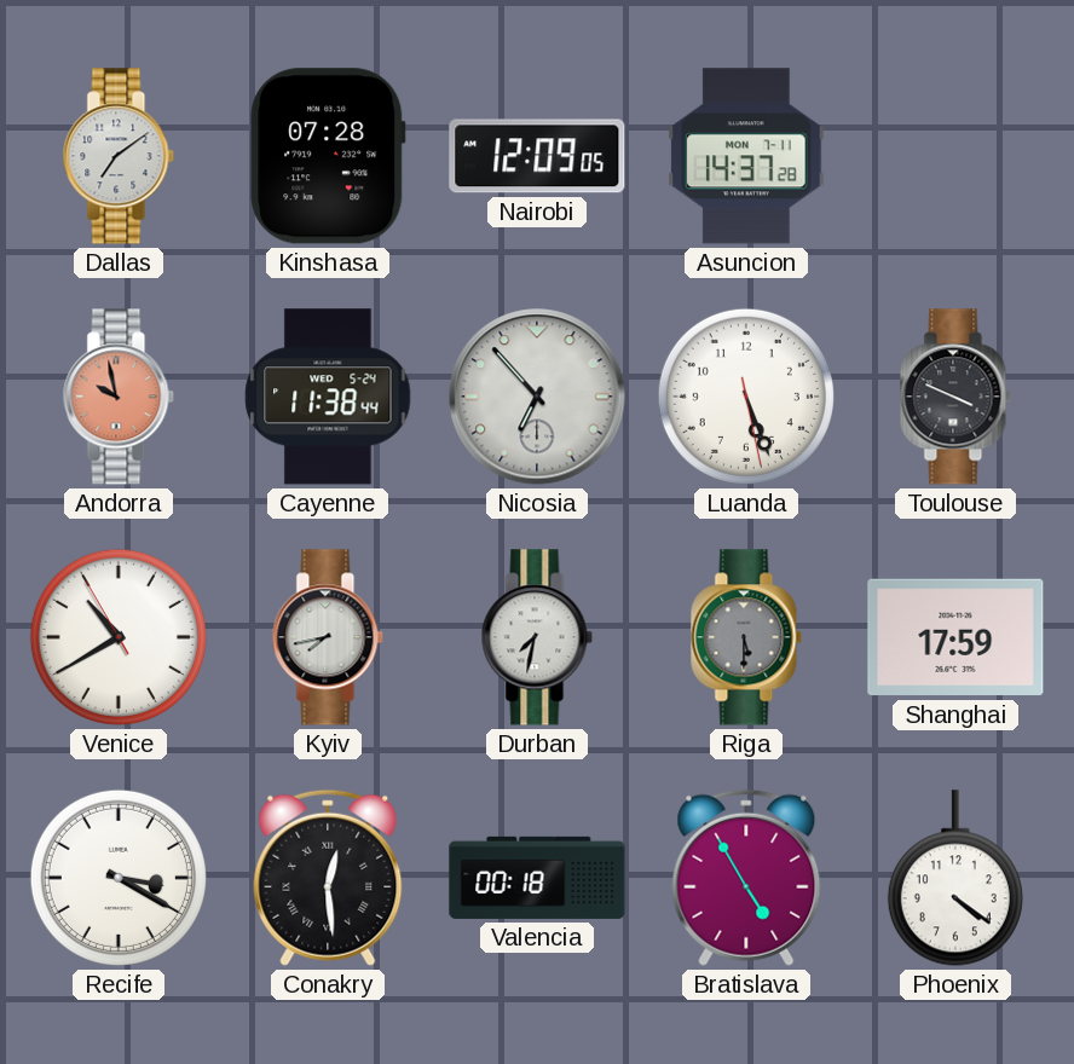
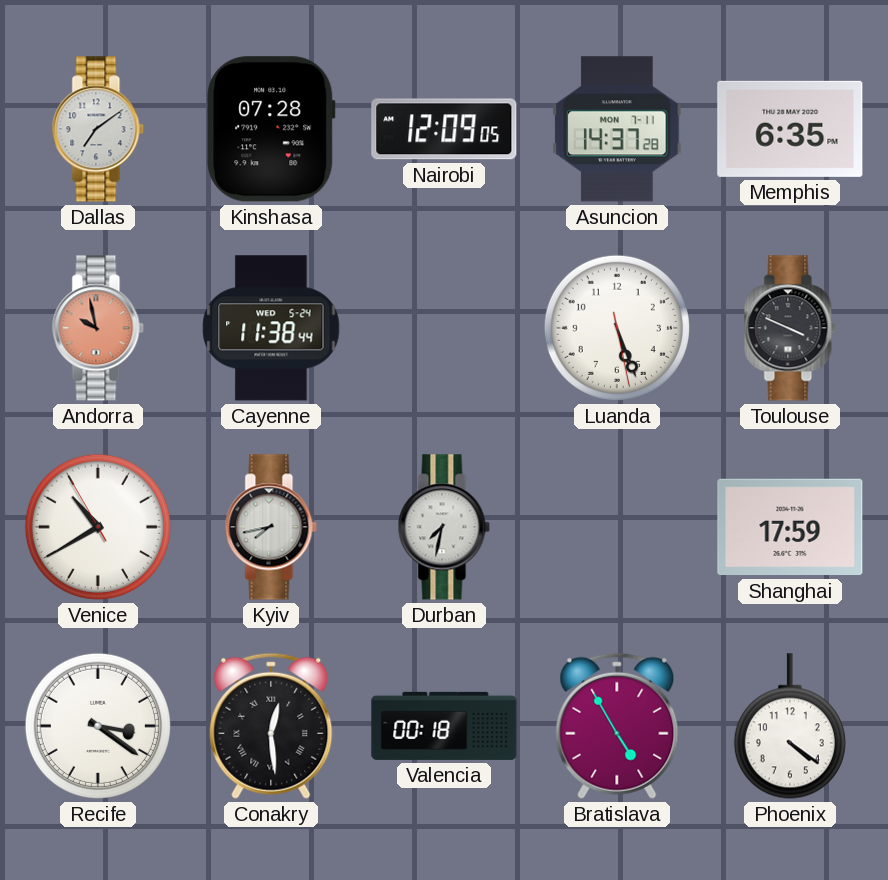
Memphis: none -> 6:35 (790, 129)
Nicosia: 6:53 -> none (537, 397)
Riga: 5:30 -> none (746, 637)
Recife: 3:20 -> 3:21 (98, 726)
